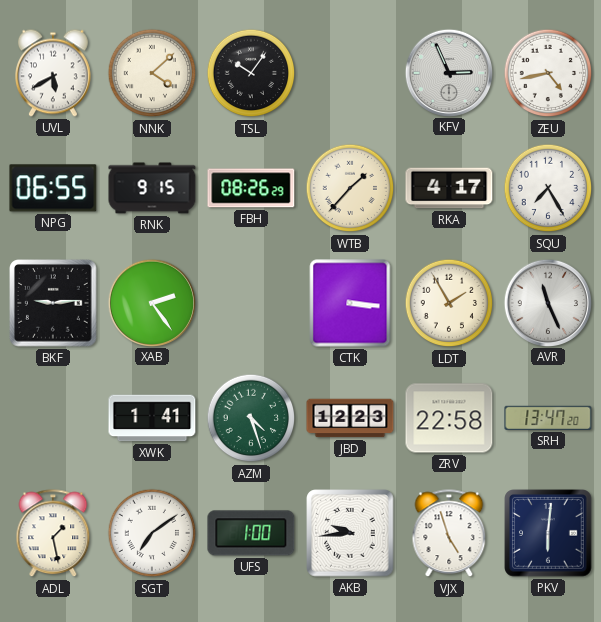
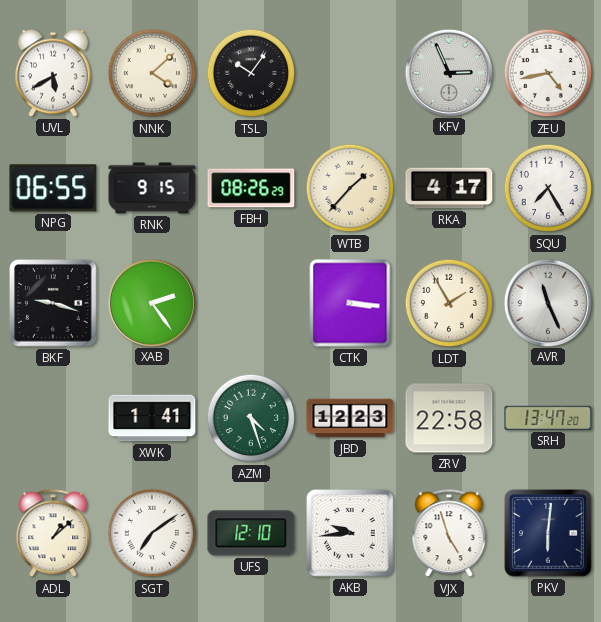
BKF: 9:14 -> 9:18 (53, 303)
ADL: 1:28 -> 1:08 (53, 534)
UFS: 1:00 -> 12:10 (251, 533)
